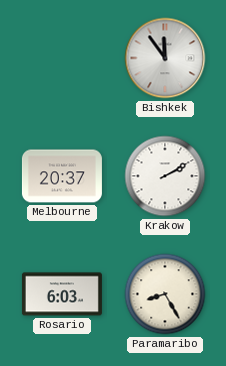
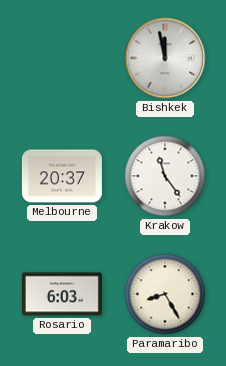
Bishkek: 11:54 -> 11:58 (165, 58)
Krakow: 2:10 -> 11:24 (165, 176)
